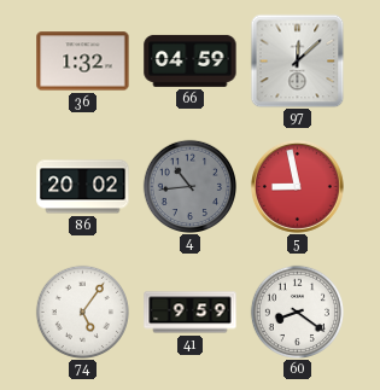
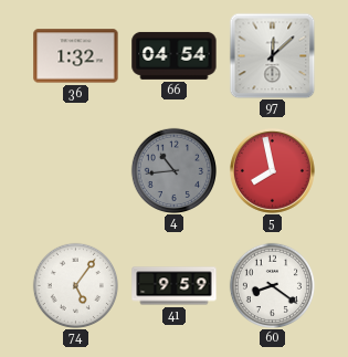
66: 04:59 -> 04:54 (175, 55)
86: 20:02 -> none (83, 187)
5: 8:58 -> 7:58 (272, 170)
